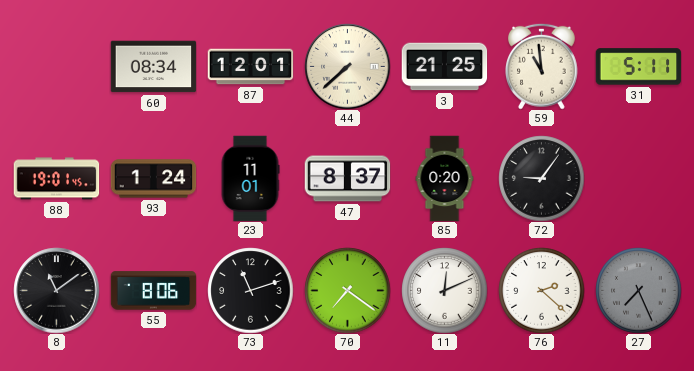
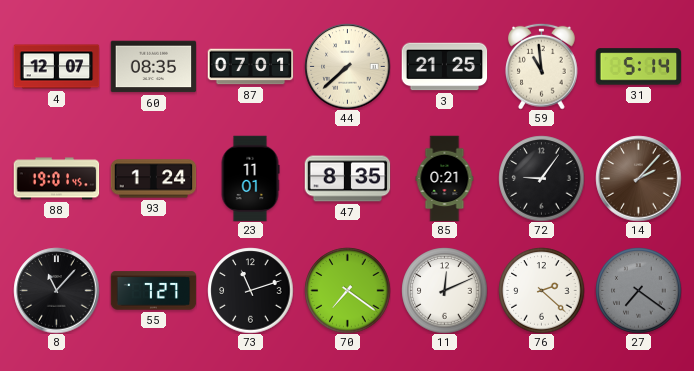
4: none -> 12:07 (56, 67)
60: 08:34 -> 08:35 (153, 67)
87: 12:01 -> 07:01 (250, 67)
31: 5:11 -> 5:14 (638, 67)
47: 8:37 -> 8:35 (347, 179)
85: 0:20 -> 0:21 (445, 178)
14: none -> 2:07 (638, 178)
8: 11:09 -> 11:07 (56, 290)
55: 8:06 -> 7:27 (153, 291)
27: 7:26 -> 7:21 (638, 290)
